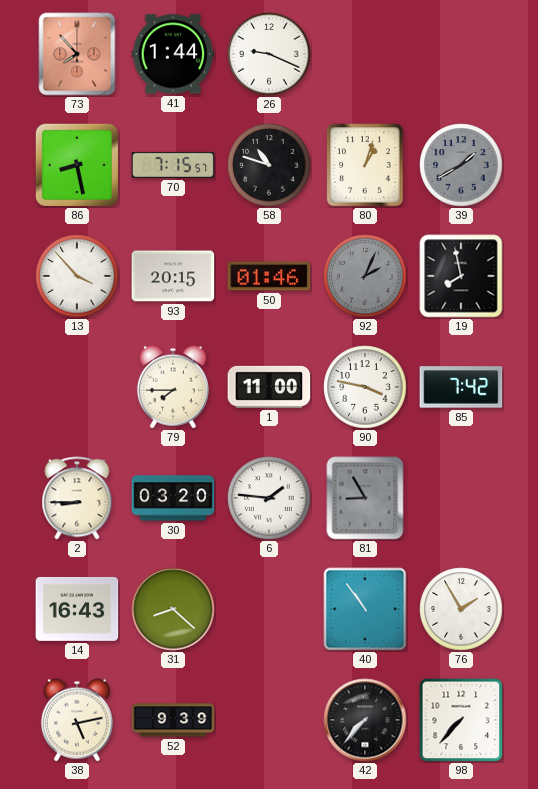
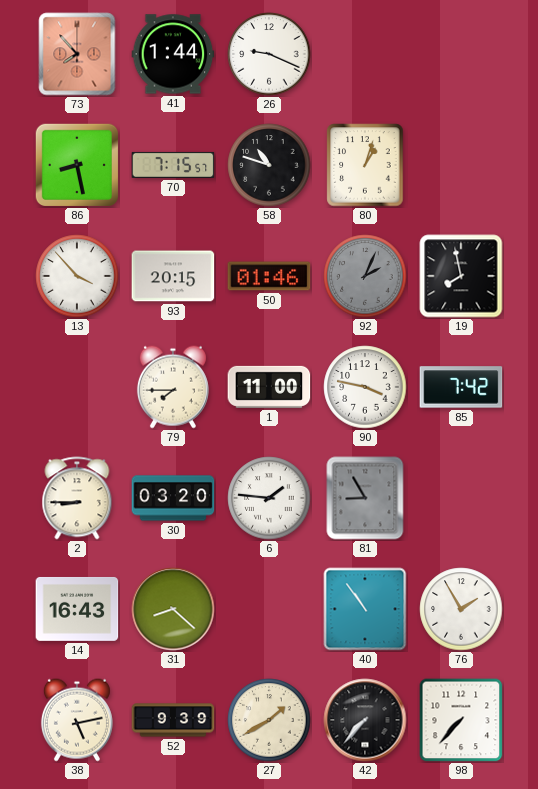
39: 1:40 -> none (461, 165)
27: none -> 1:40 (269, 720)
